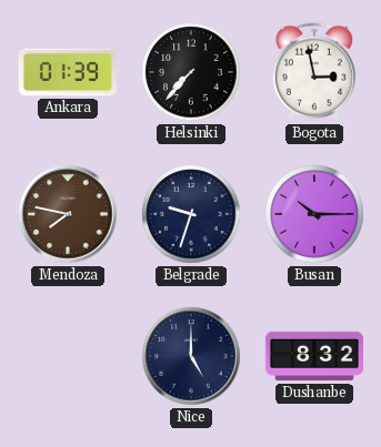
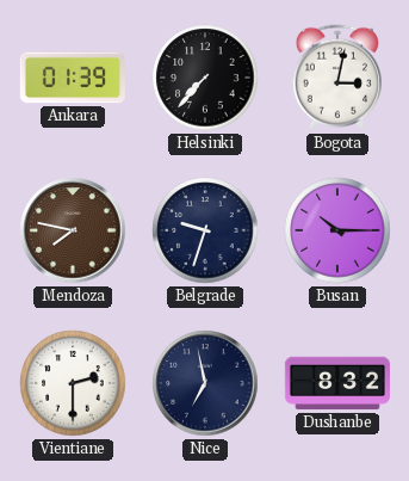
Bogota: 2:58 -> 3:02 (337, 78)
Vientiane: none -> 2:30 (73, 383)
Nice: 5:00 -> 6:58 (205, 383)
